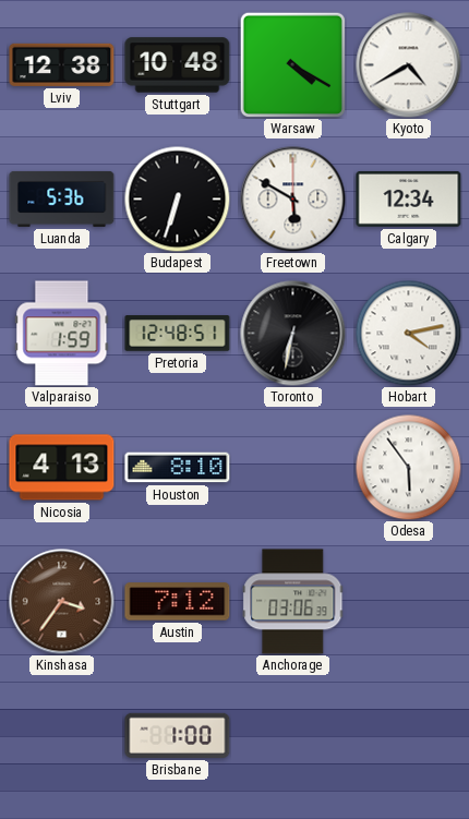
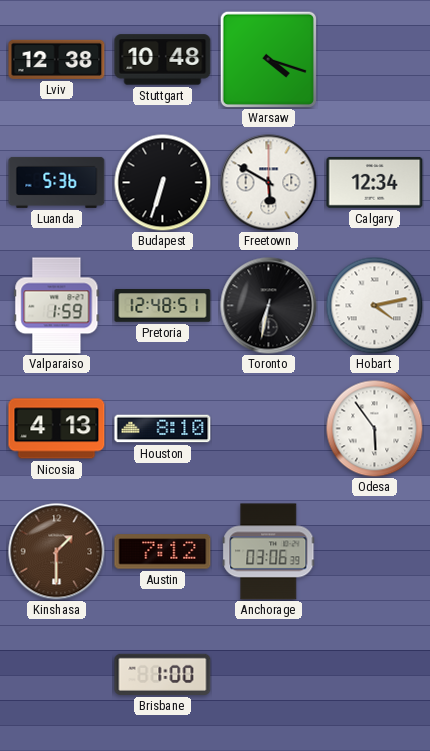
Warsaw: 4:20 -> 4:18 (268, 59)
Kyoto: 4:40 -> none (409, 65)
Kinshasa: 3:36 -> 1:30 (57, 552)
